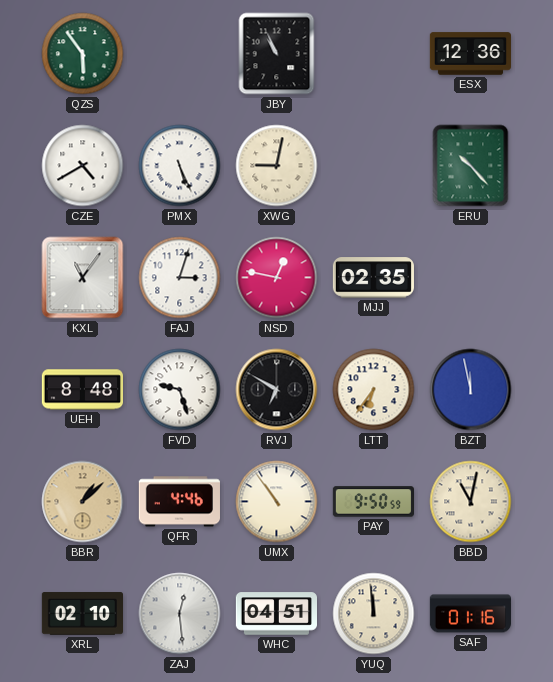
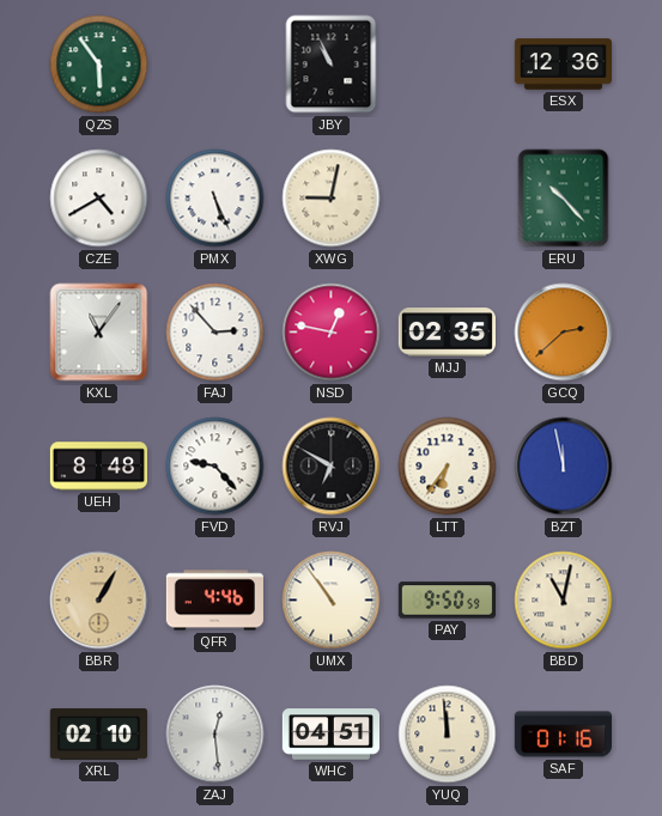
FAJ: 3:03 -> 2:53 (215, 333)
GCQ: none -> 2:38 (564, 333)
FVD: 9:27 -> 9:23 (215, 467)
BBR: 1:08 -> 1:05 (99, 601)
